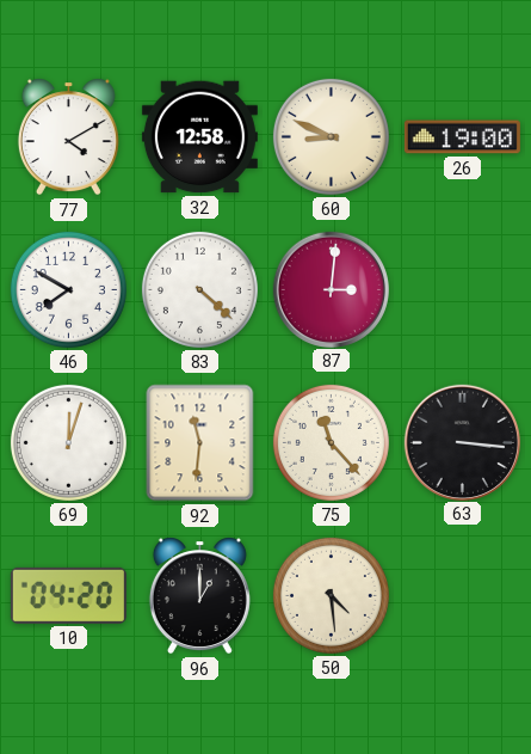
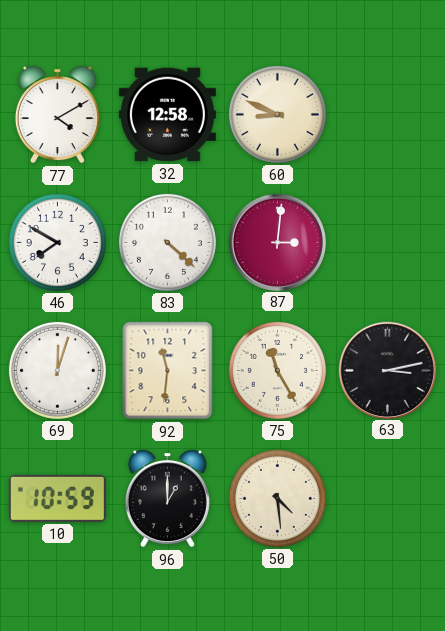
26: 19:00 -> none (462, 137)
75: 11:23 -> 11:25 (277, 370)
63: 3:16 -> 3:13 (387, 370)
10: 04:20 -> 10:59 (57, 498)
